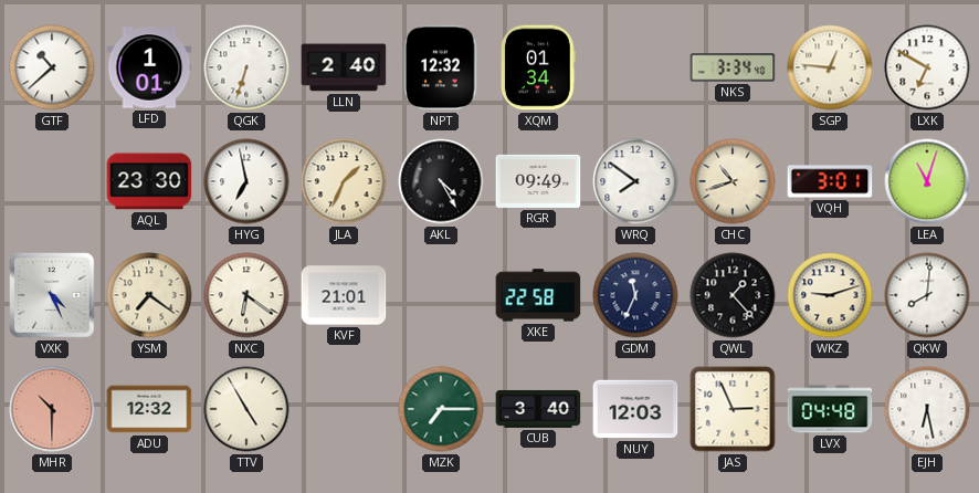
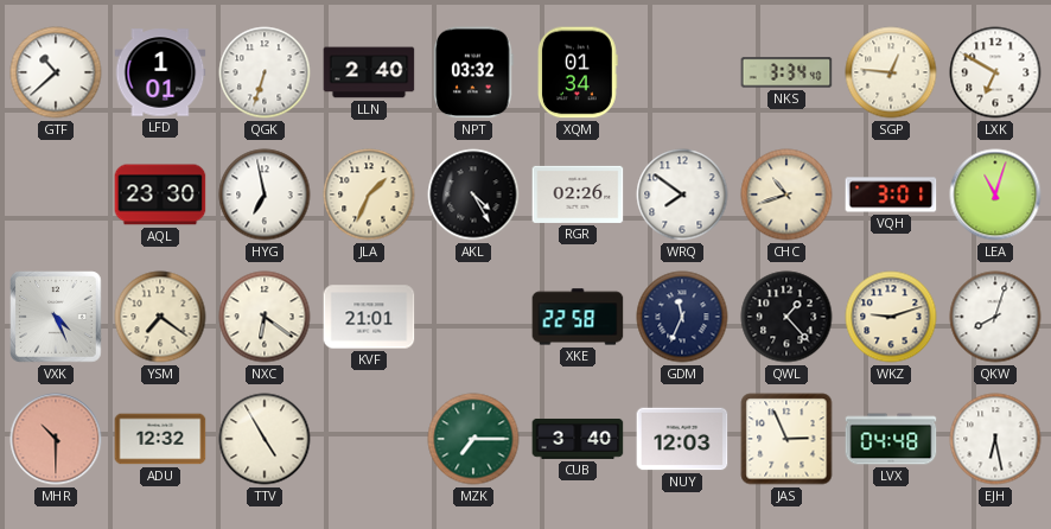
NPT: 12:32 -> 03:32 (473, 72)
RGR: 09:49 -> 02:26 (578, 195)
QKW: 8:01 -> 8:03 (995, 317)
